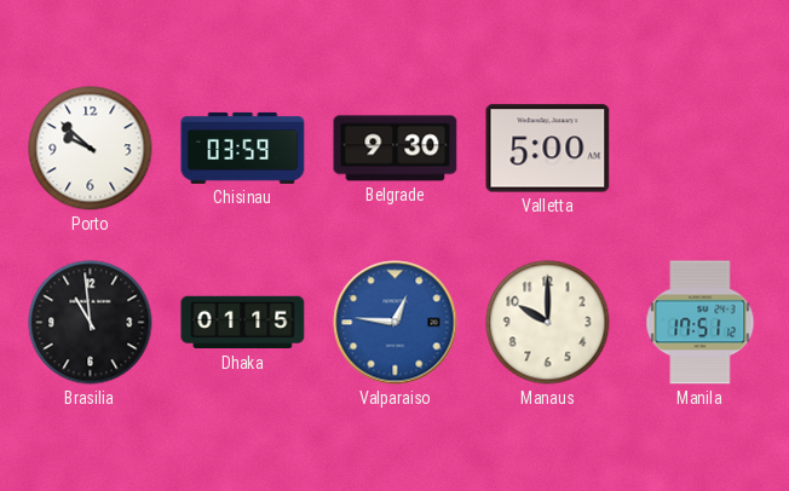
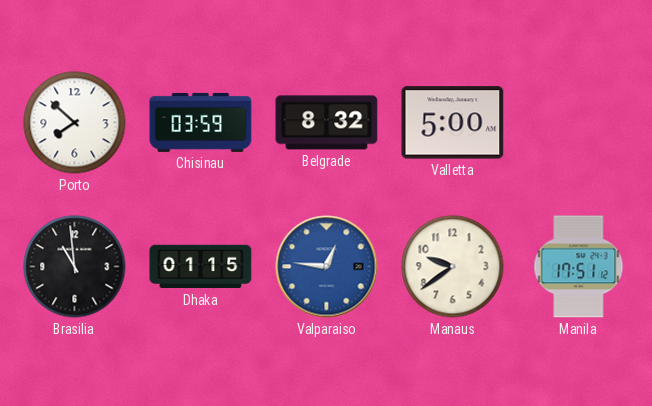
Porto: 9:52 -> 7:52 (75, 123)
Belgrade: 9:30 -> 8:32 (327, 123)
Manaus: 10:00 -> 9:39 (453, 267)
